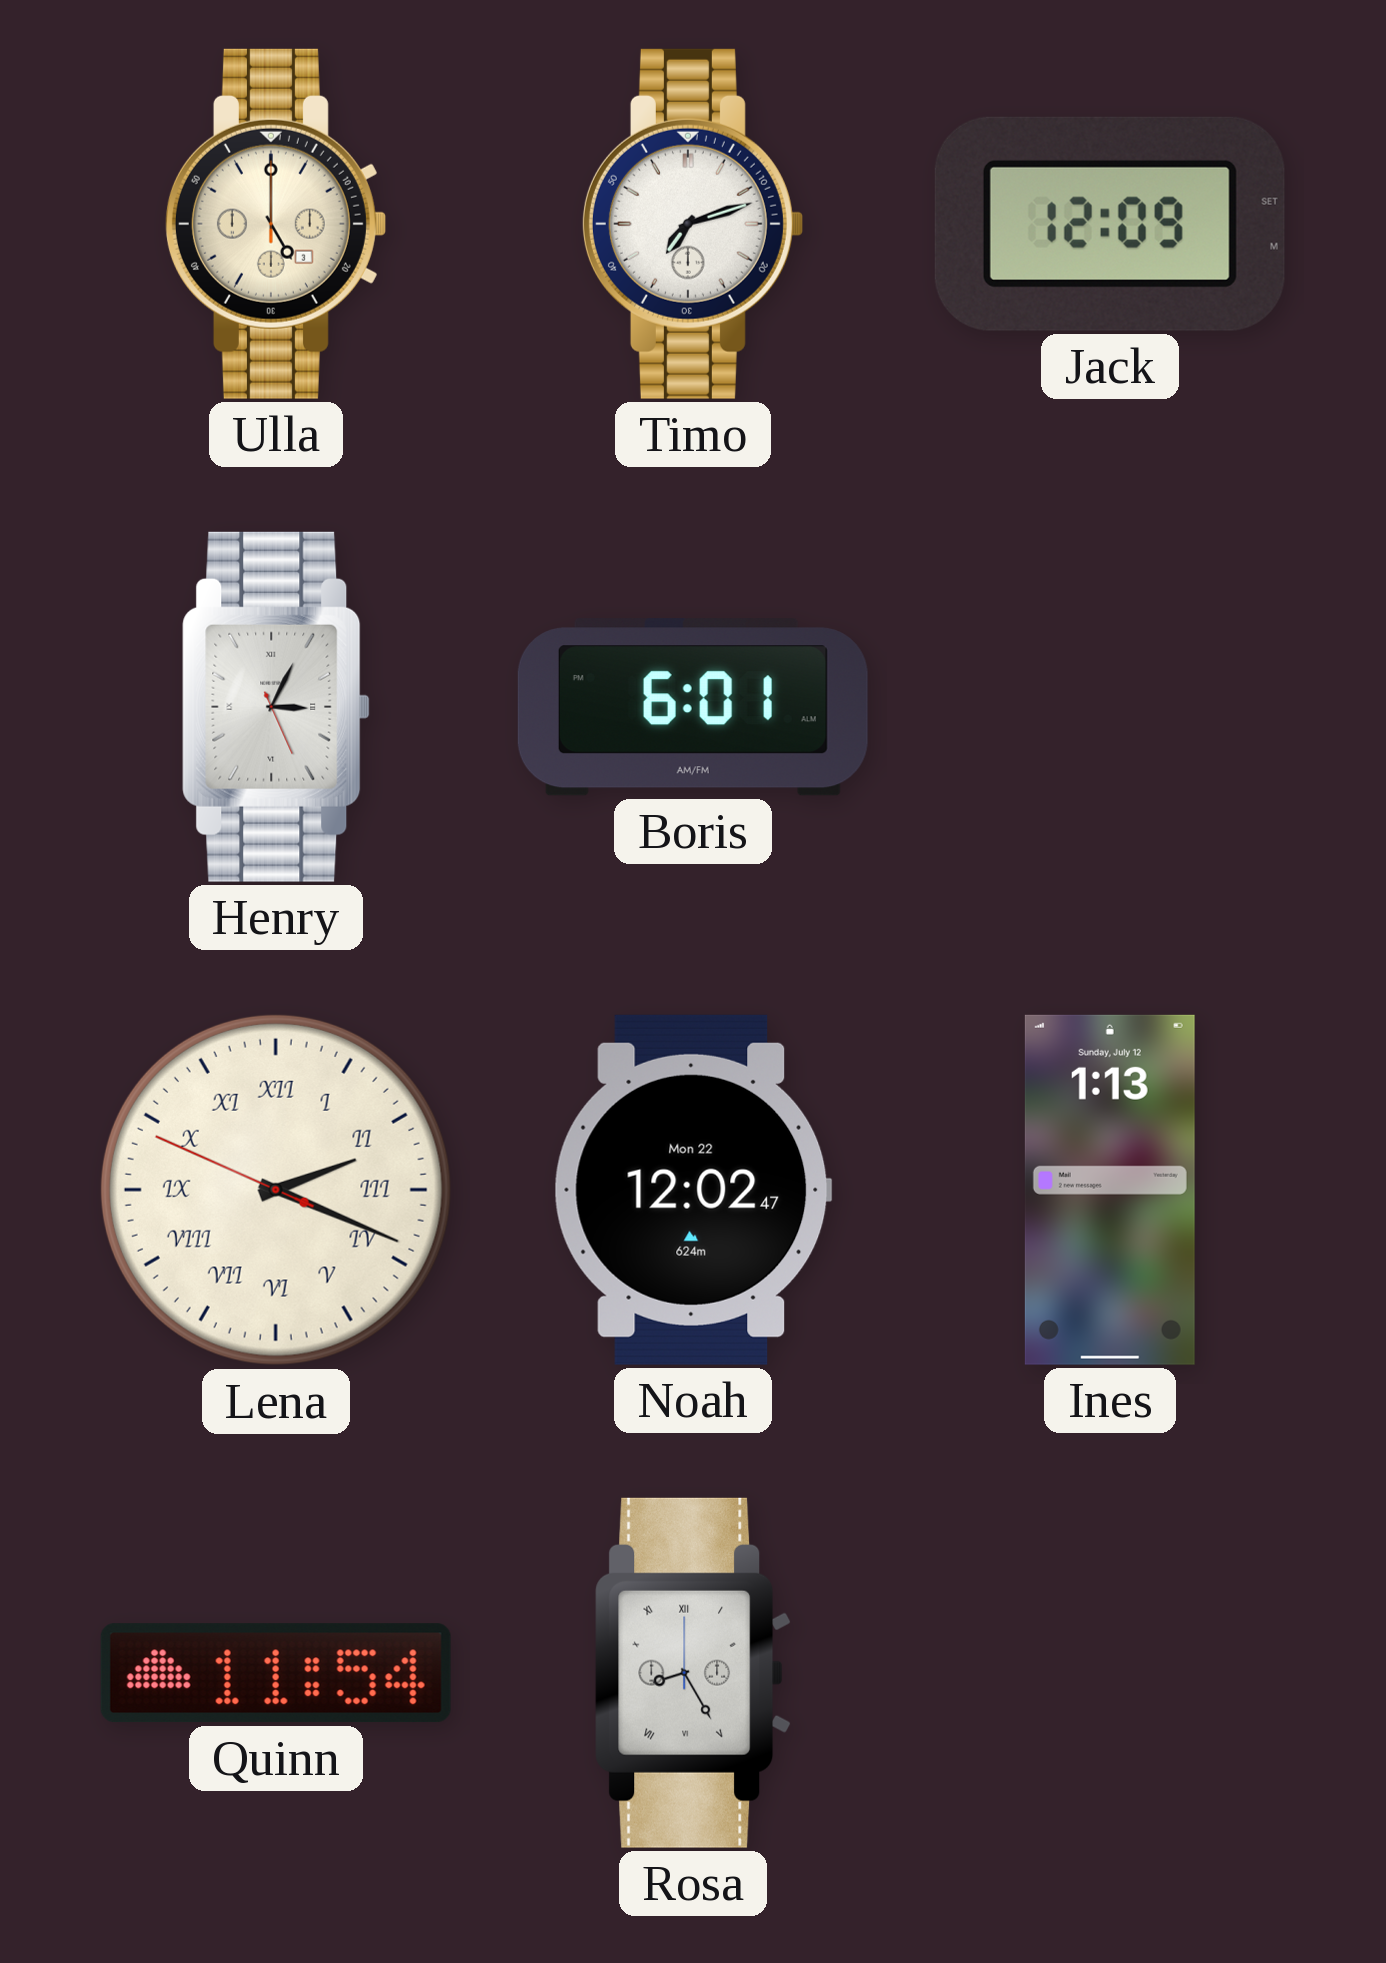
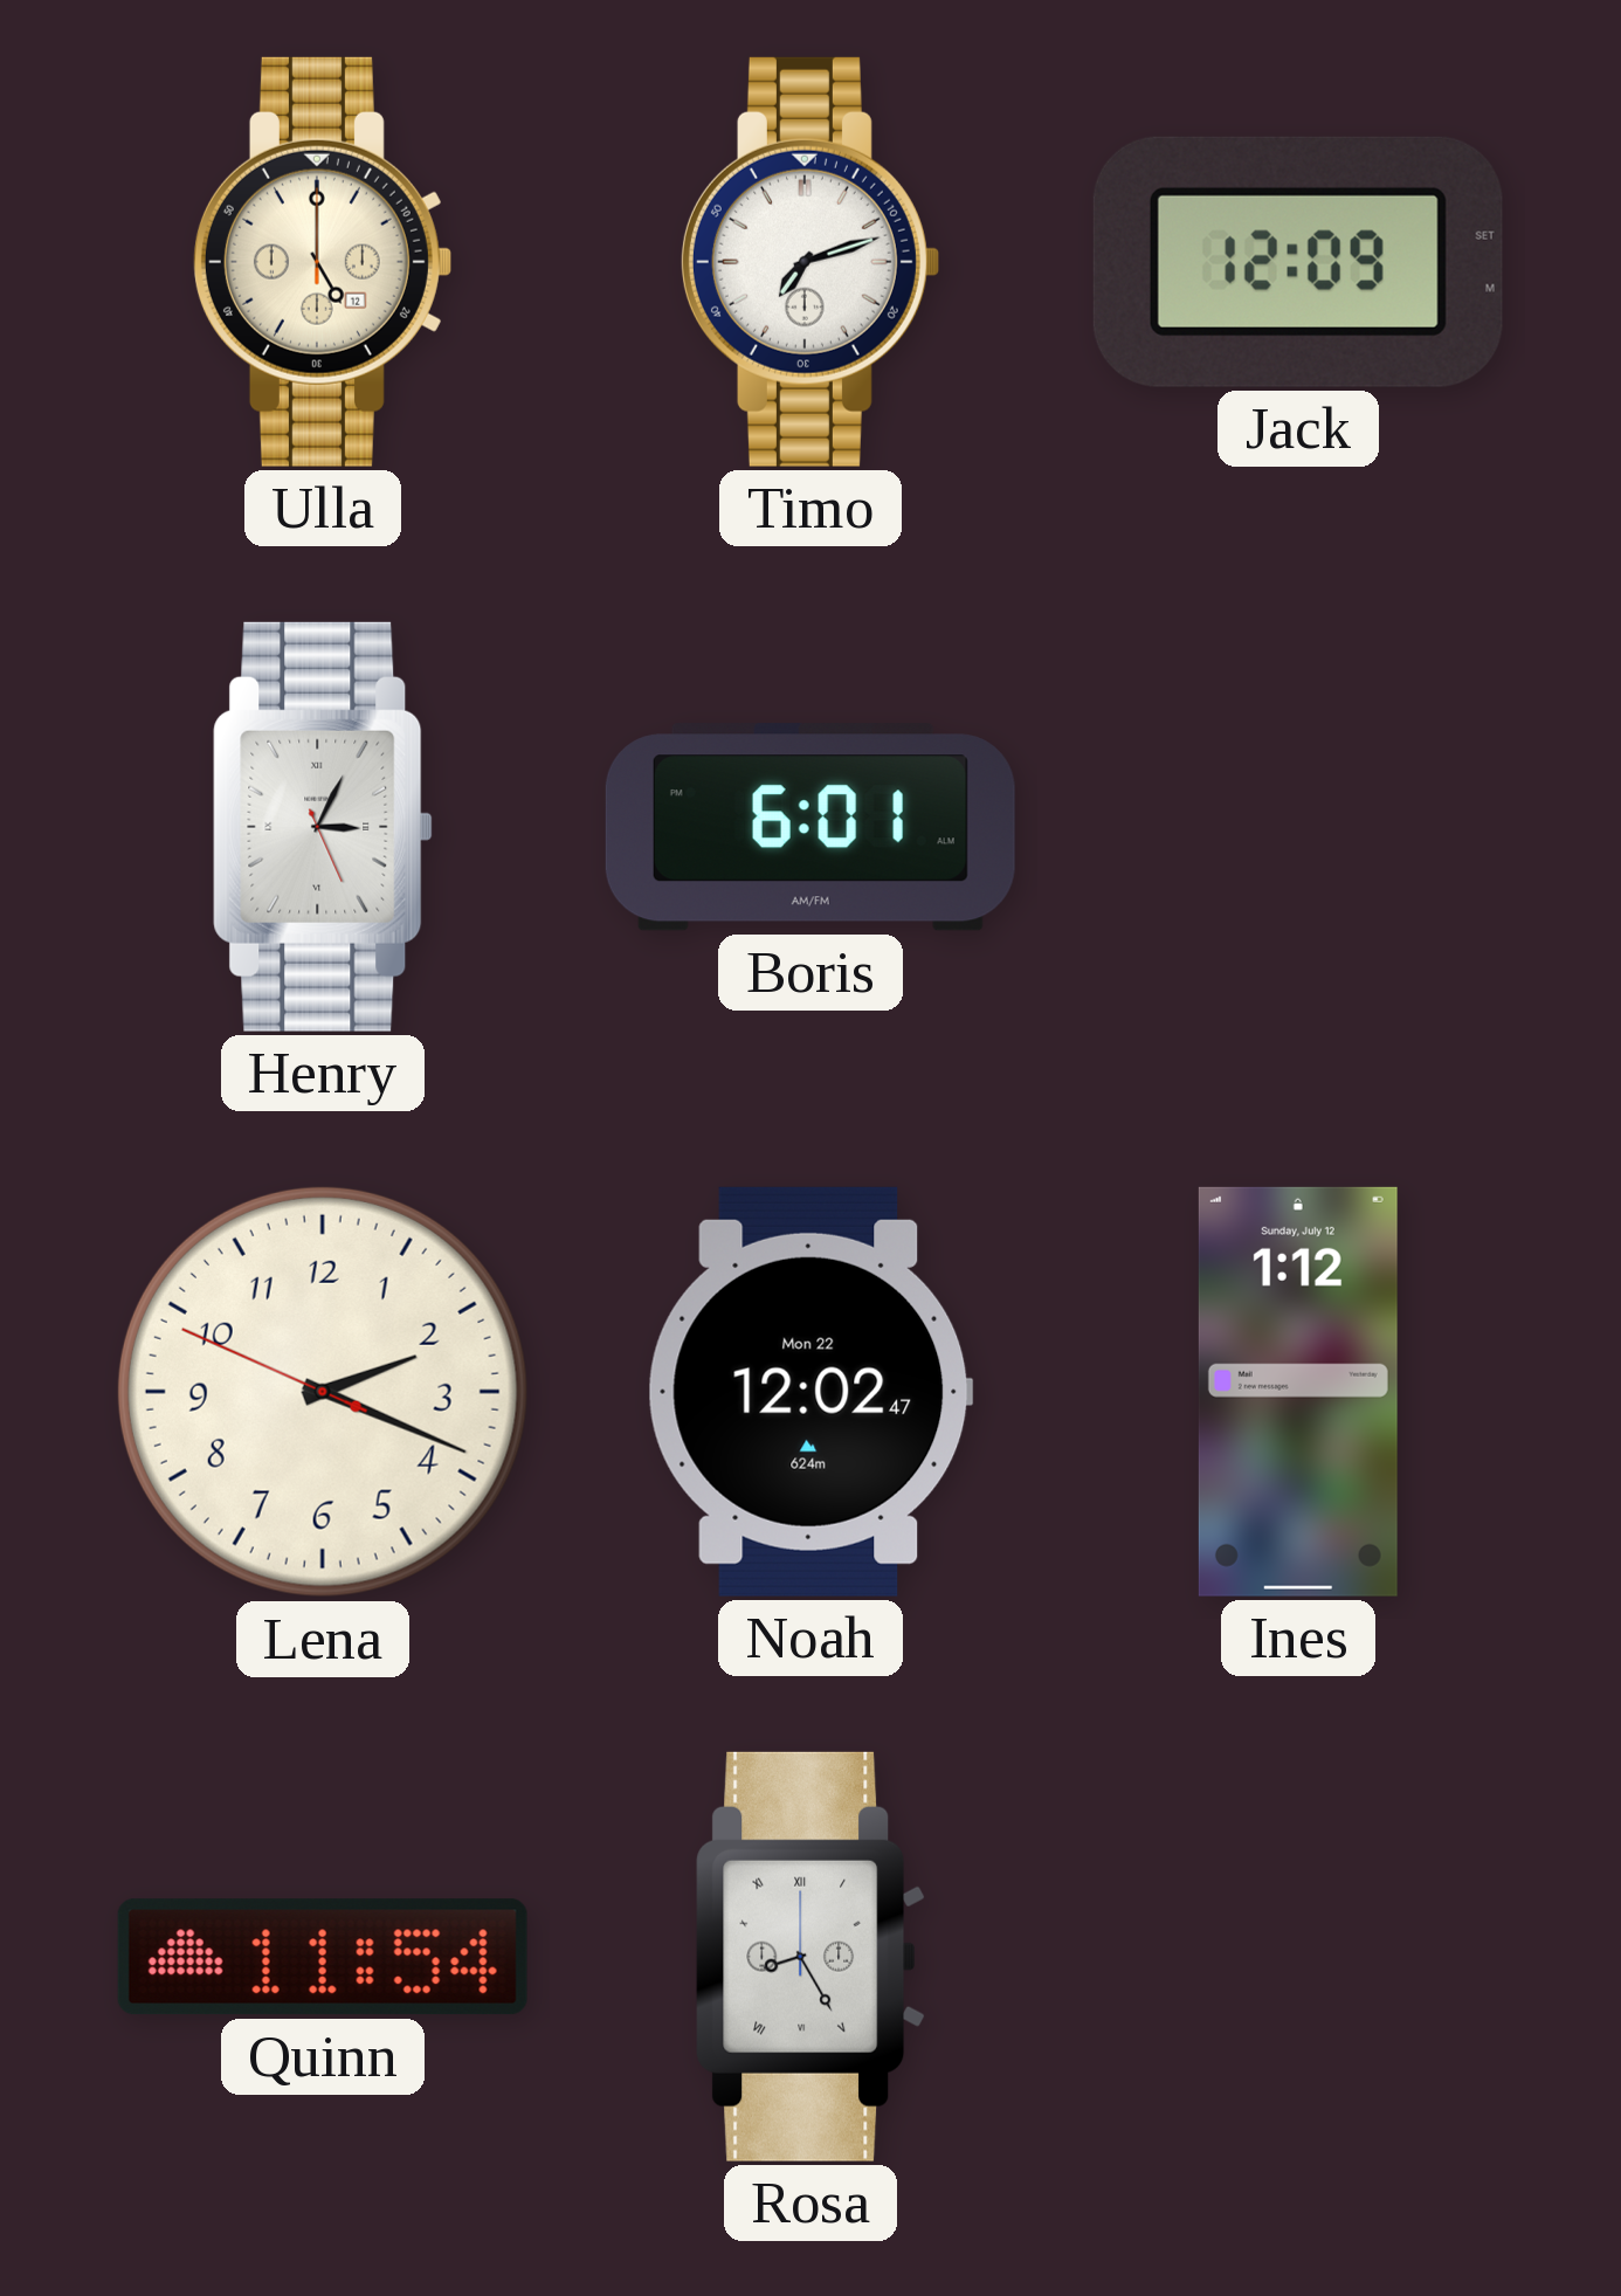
Ulla date: 3 -> 12 (322, 262)
Lena numerals: Roman -> Arabic (323, 1392)
Ines: 1:13 -> 1:12 (1298, 1392)
